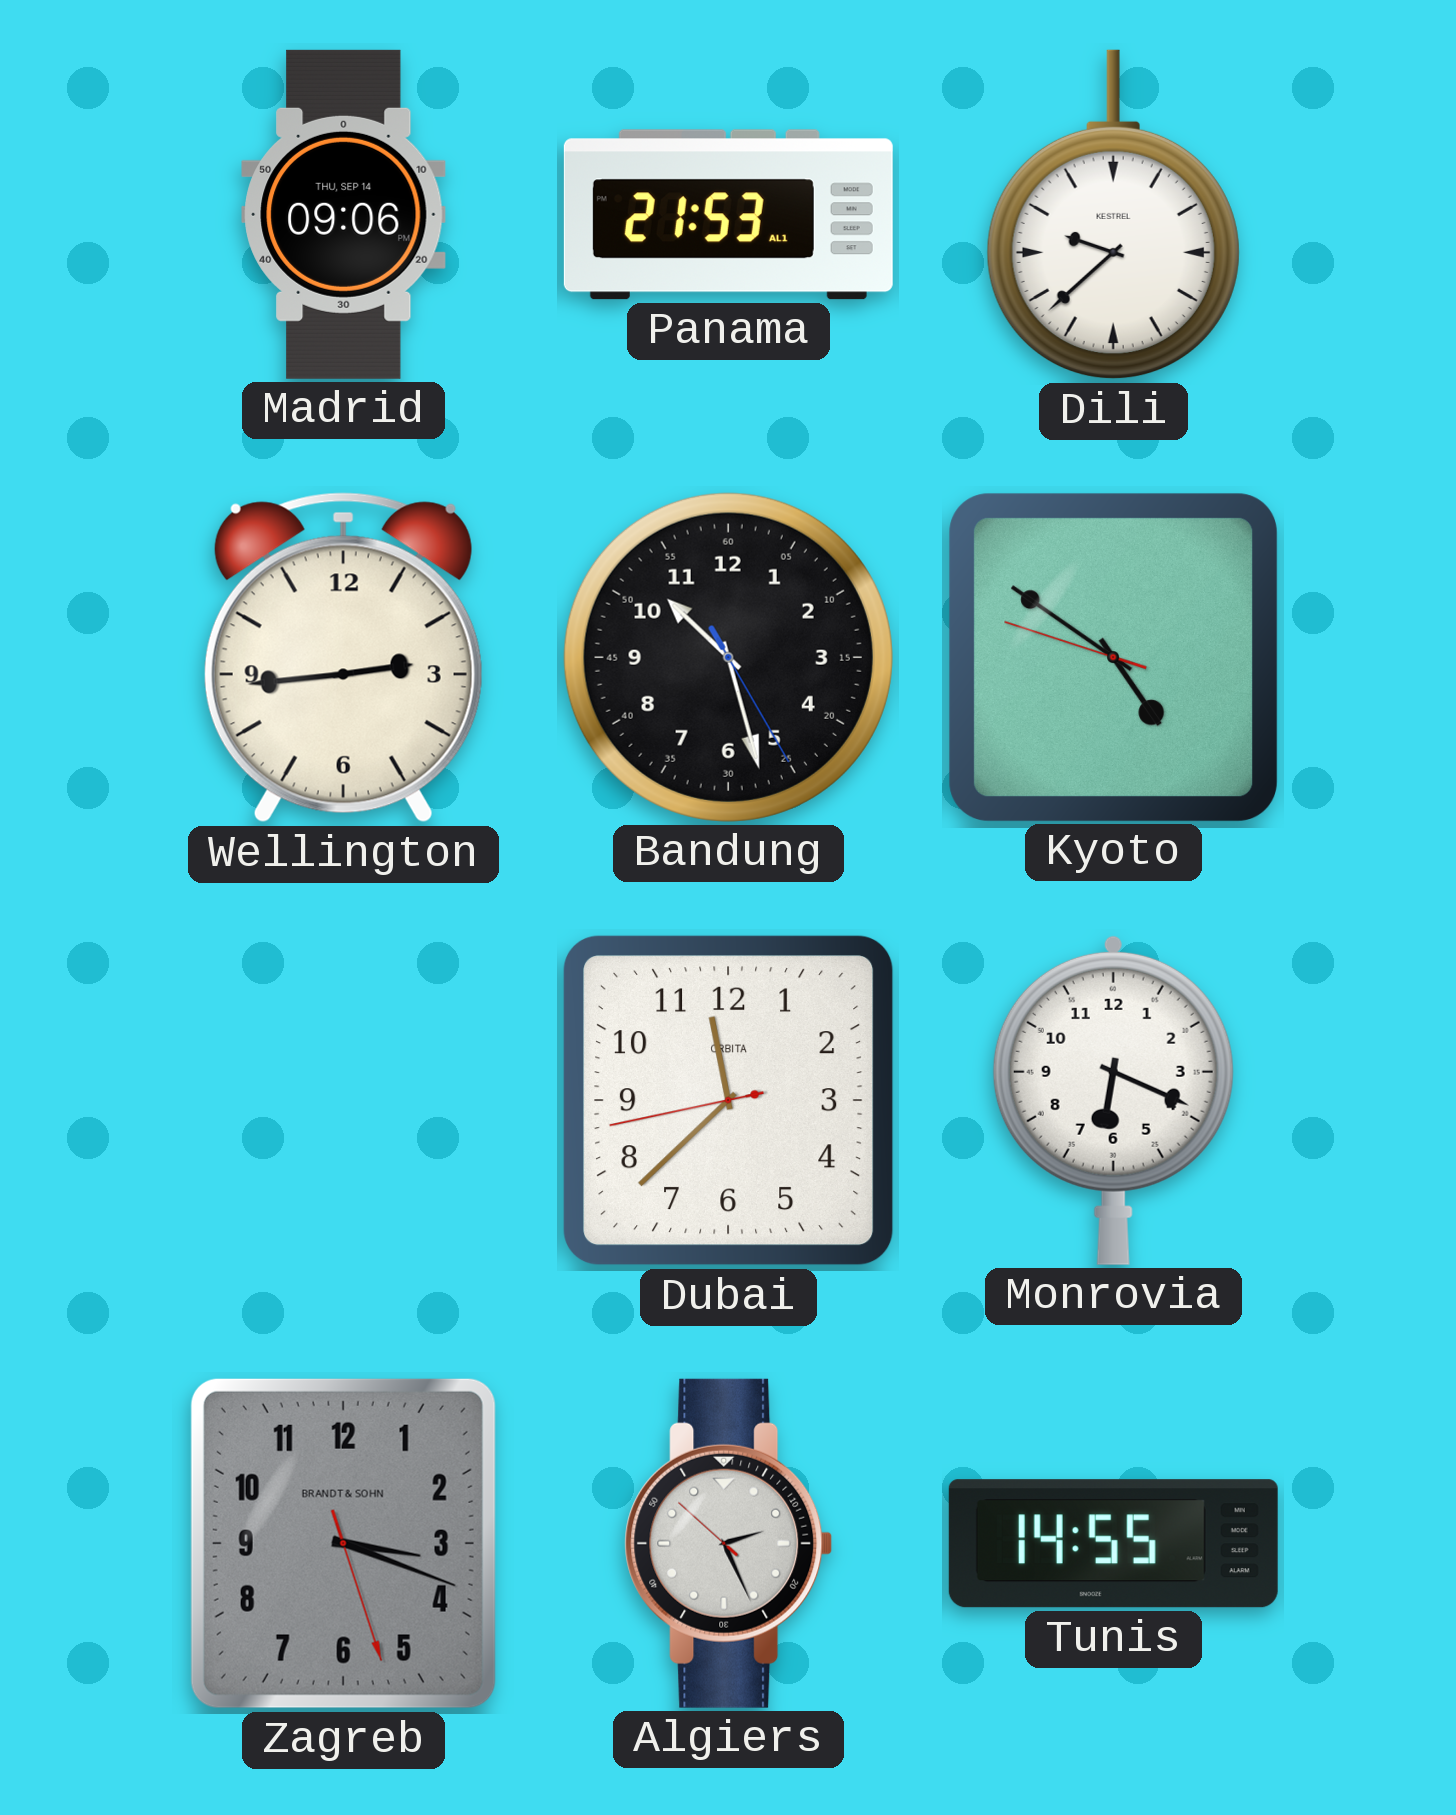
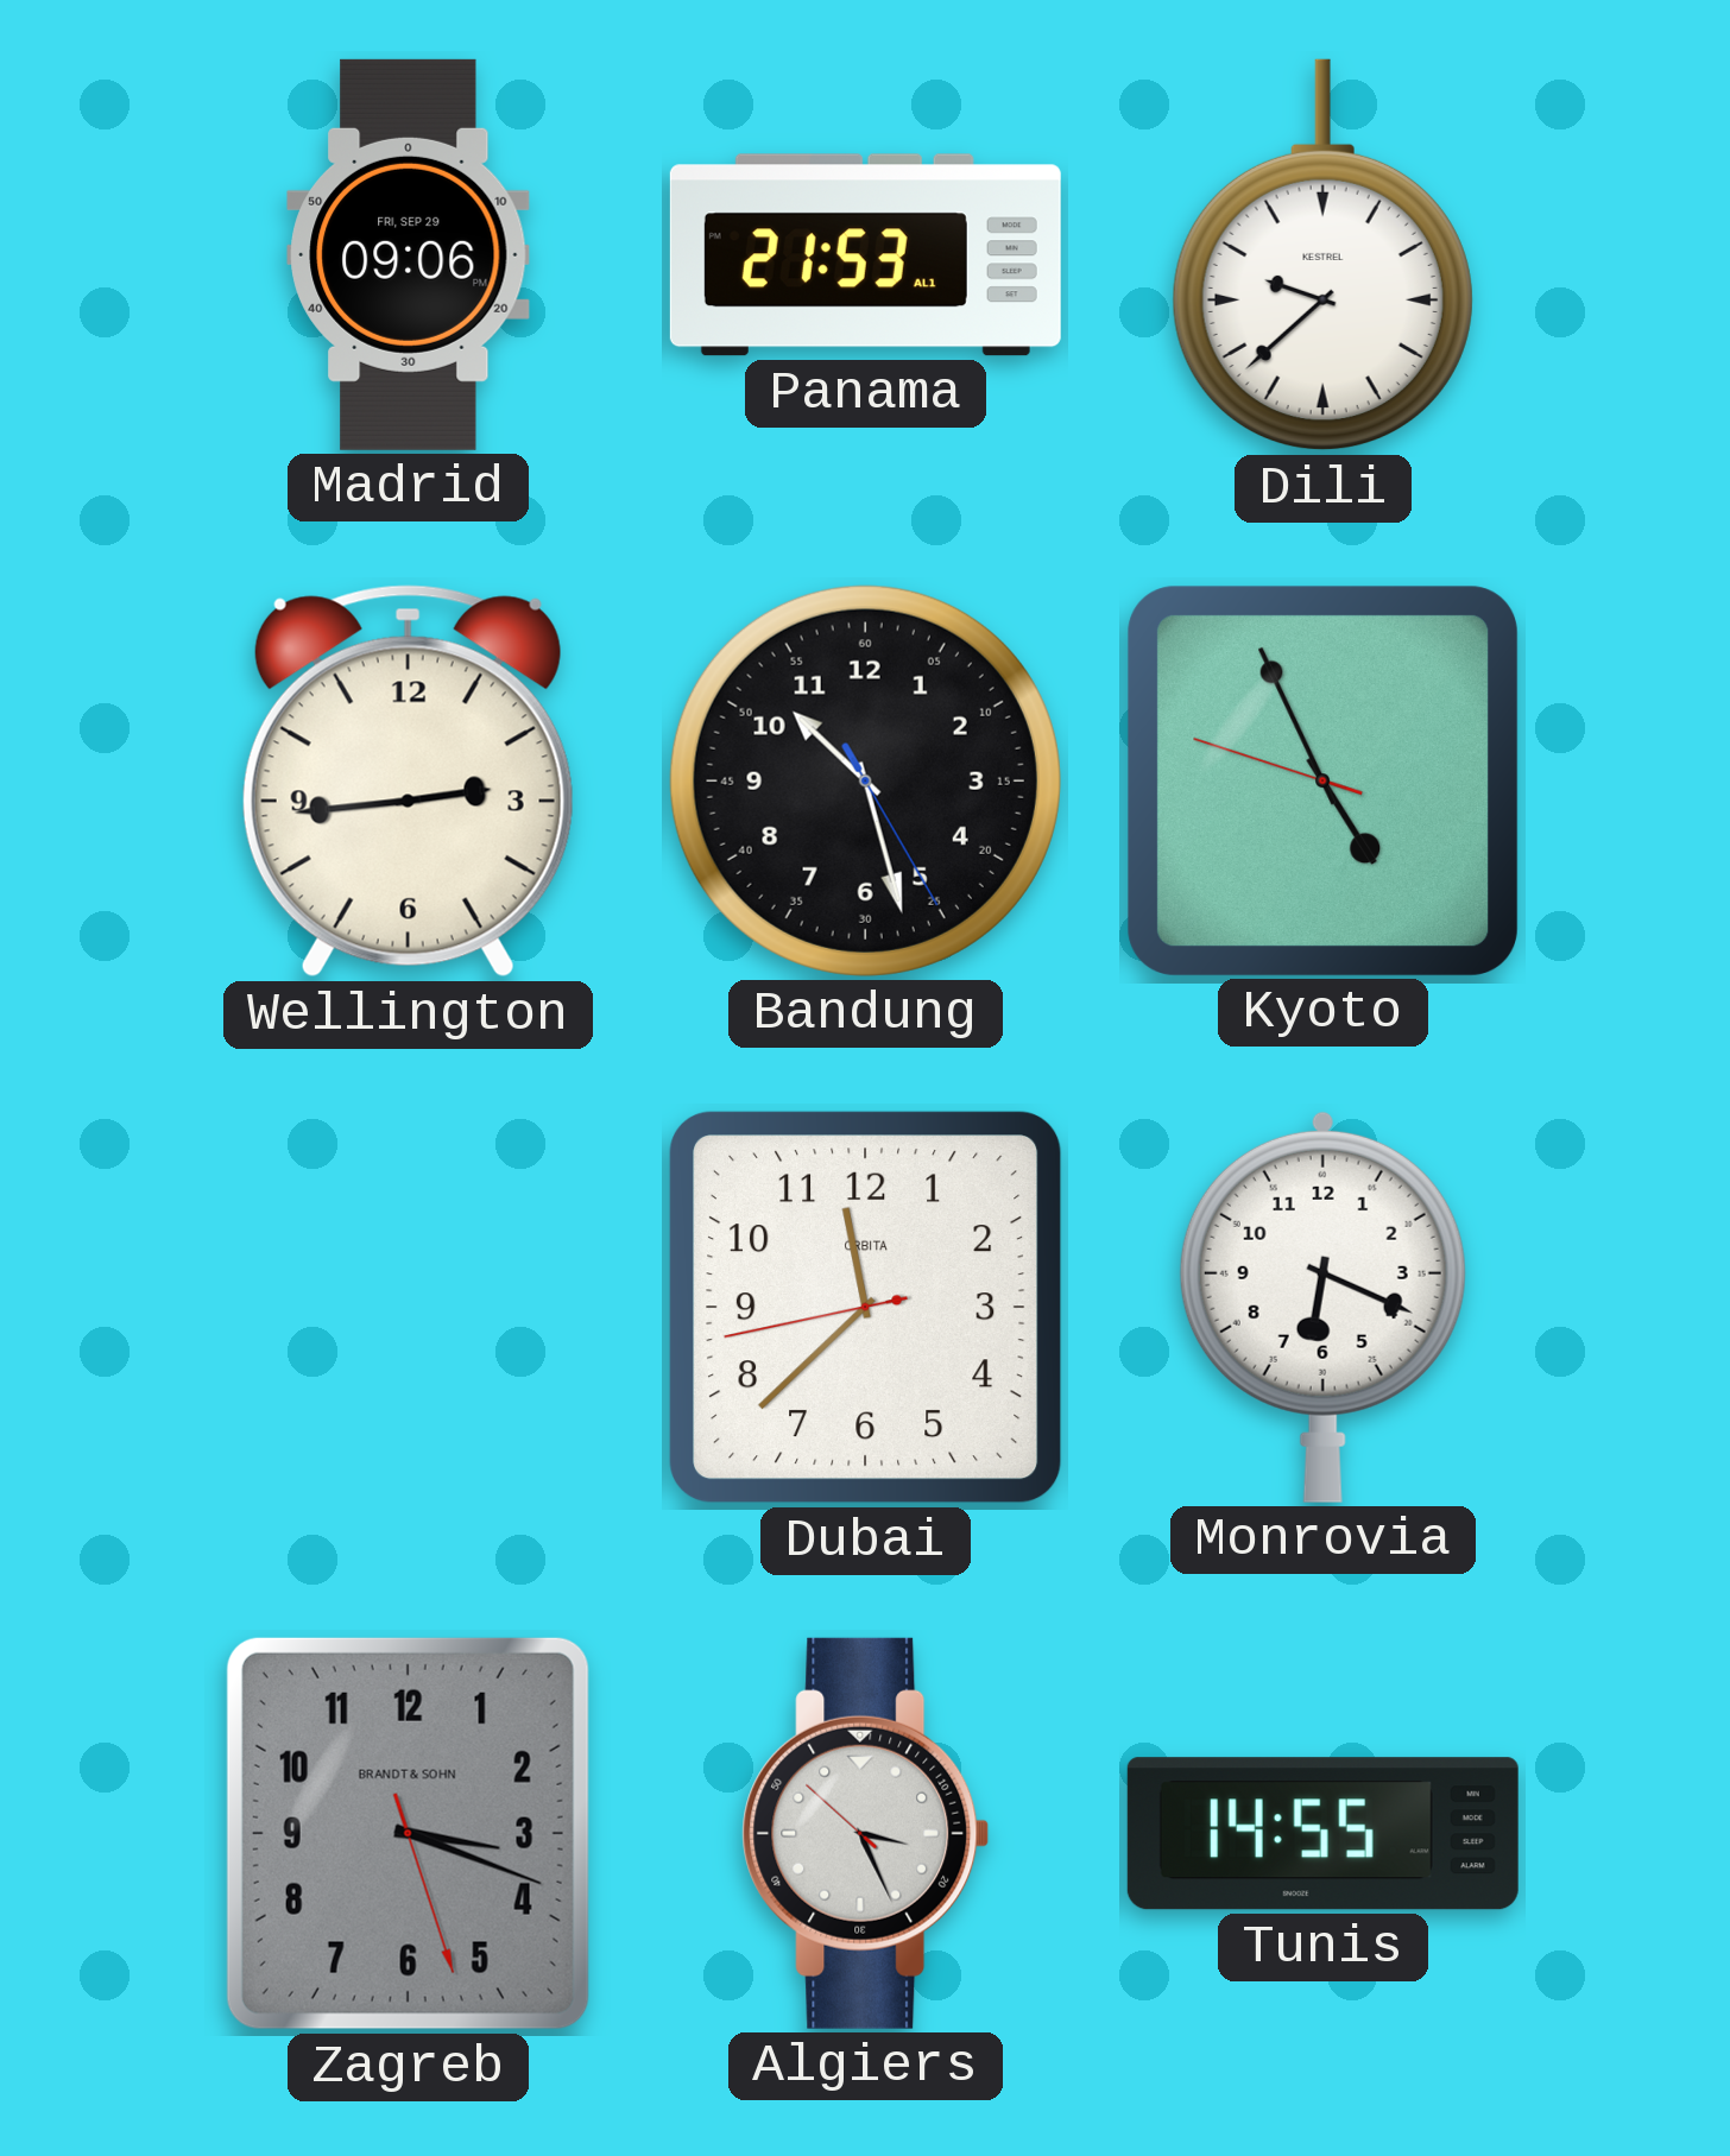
Madrid date: THU, SEP 14 -> FRI, SEP 29 (409, 254)
Kyoto: 4:50 -> 4:55 (1322, 780)
Algiers: 2:25 -> 3:25 (866, 1833)
